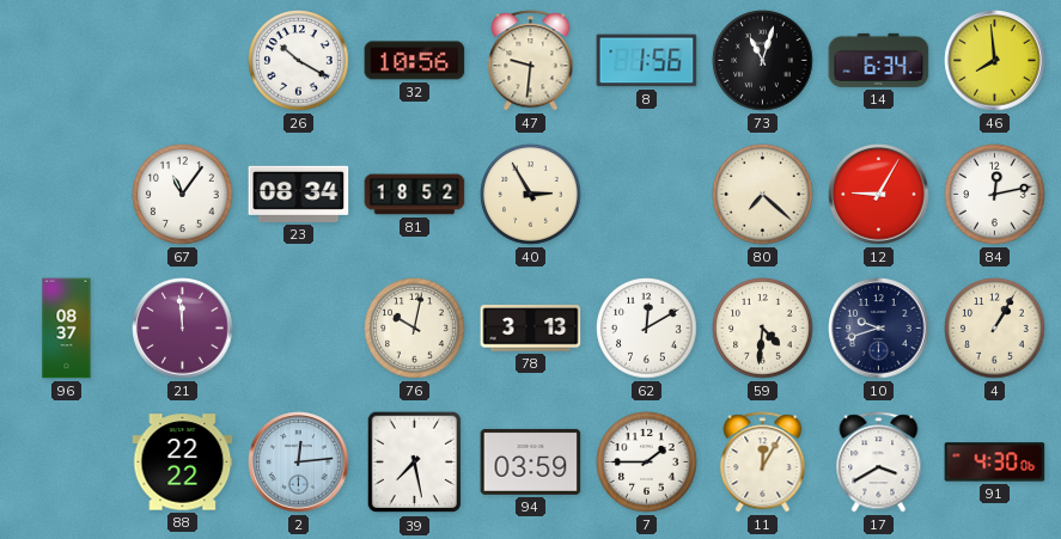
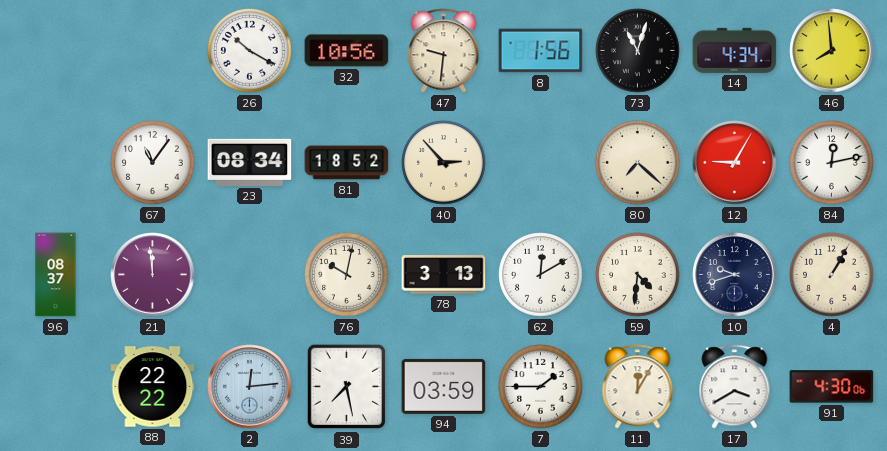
14: 6:34 -> 4:34 (735, 50)
40: 2:55 -> 2:53 (444, 163)
